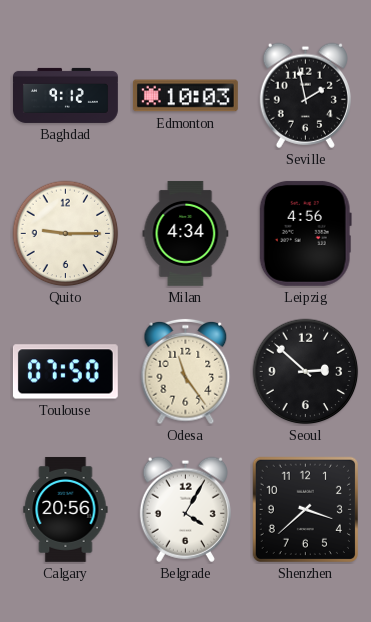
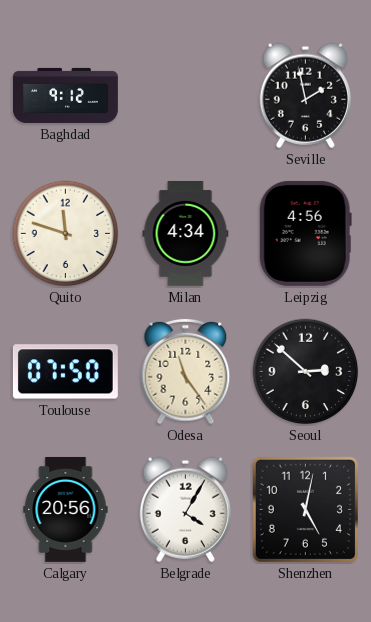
Edmonton: 10:03 -> none (185, 96)
Quito: 9:15 -> 11:48 (66, 234)
Shenzhen: 3:38 -> 5:02 (305, 509)
